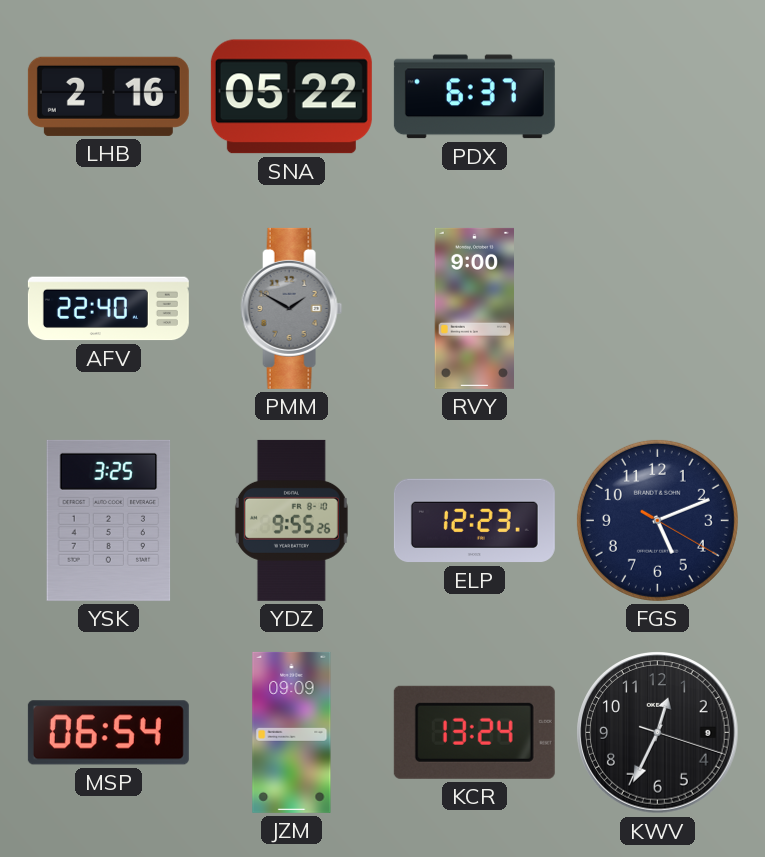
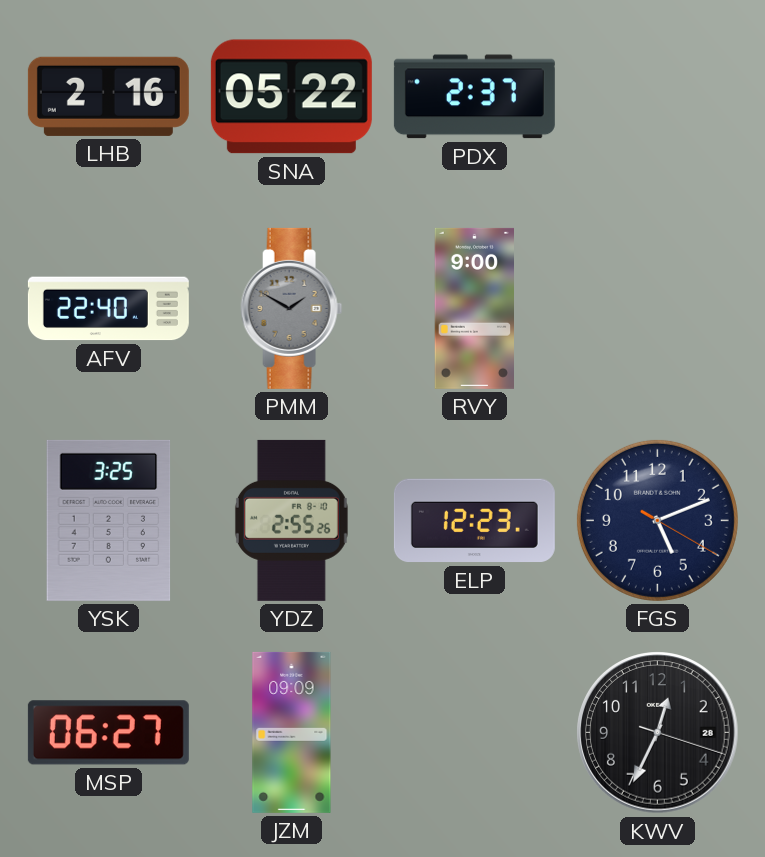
PDX: 6:37 -> 2:37 (474, 97)
YDZ: 9:55 -> 2:55 (291, 520)
MSP: 06:54 -> 06:27 (108, 733)
KCR: 13:24 -> none (474, 732)
KWV date: 9 -> 28 (658, 733)
